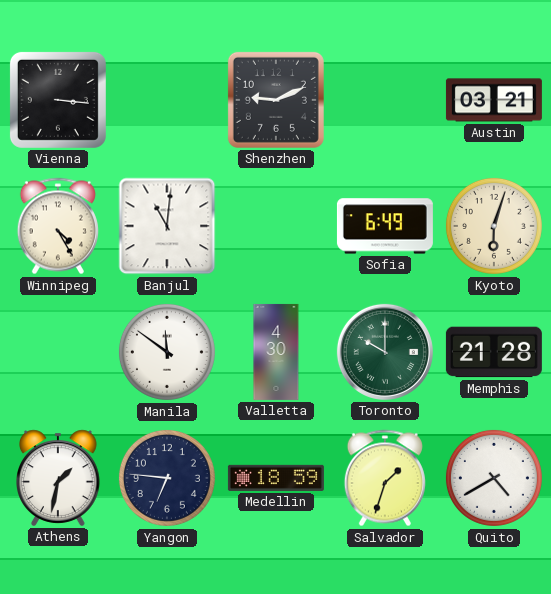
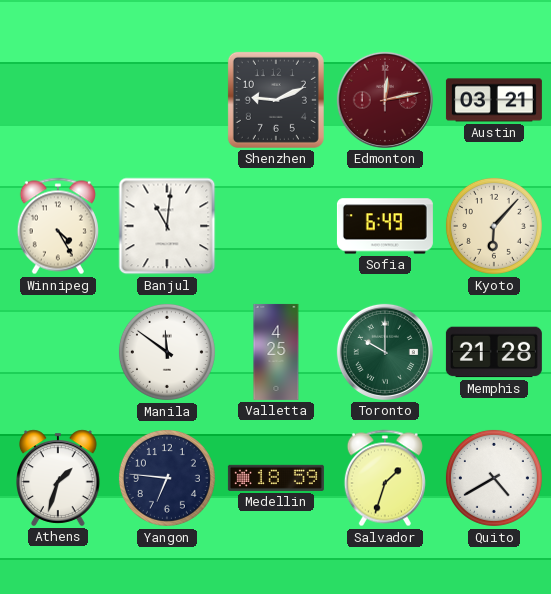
Vienna: 3:16 -> none (58, 100)
Edmonton: none -> 12:13 (385, 100)
Kyoto: 6:03 -> 6:07 (494, 226)
Valletta: 4:30 -> 4:25 (276, 352)
Athens: 1:32 -> 1:33 (59, 478)
